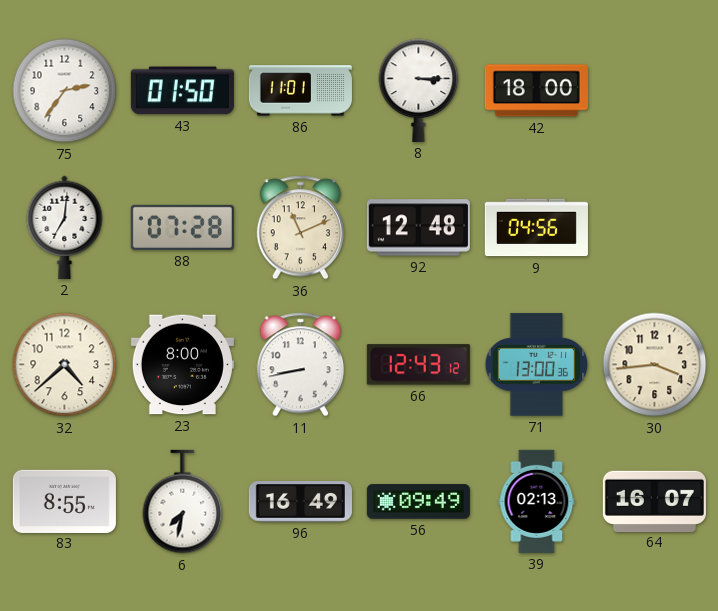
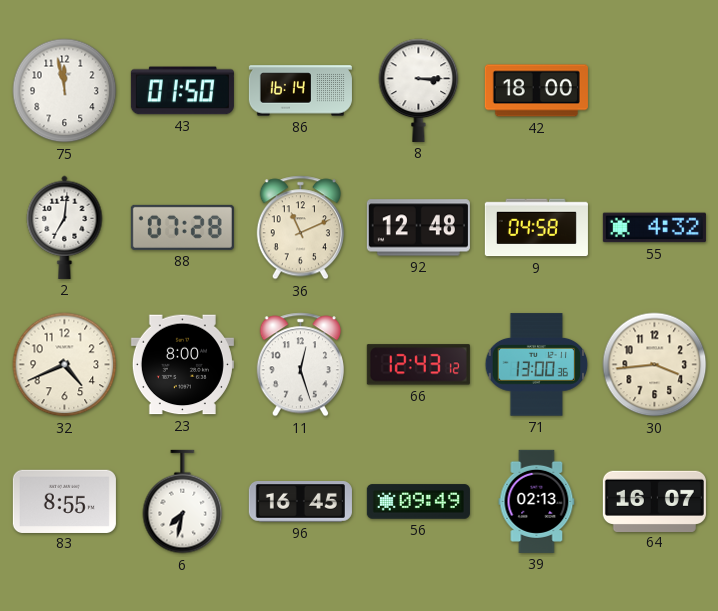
75: 2:36 -> 11:58 (65, 91)
86: 11:01 -> 16:14 (300, 91)
9: 04:56 -> 04:58 (536, 228)
55: none -> 4:32 (654, 228)
32: 4:38 -> 4:41 (65, 365)
11: 8:43 -> 12:27 (300, 365)
96: 16:49 -> 16:45 (300, 502)
